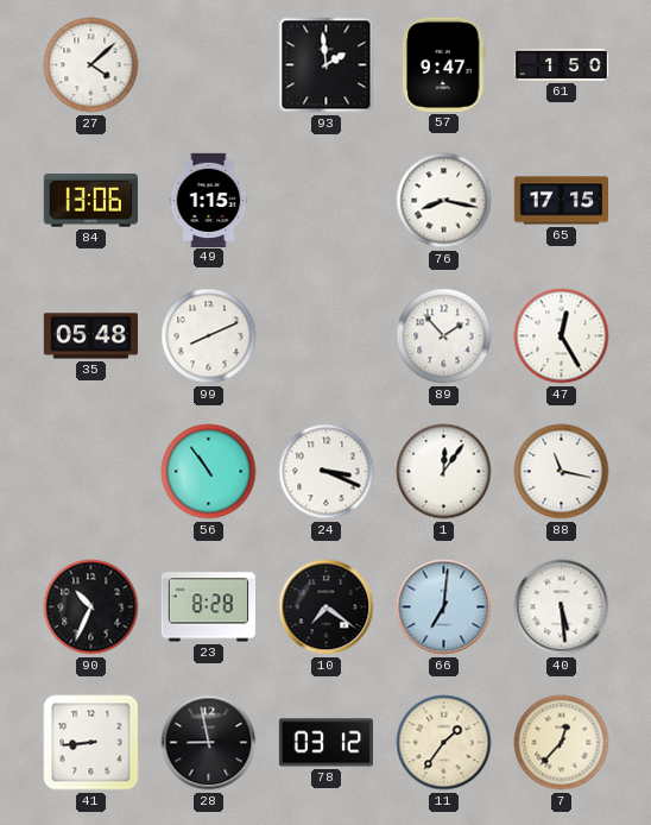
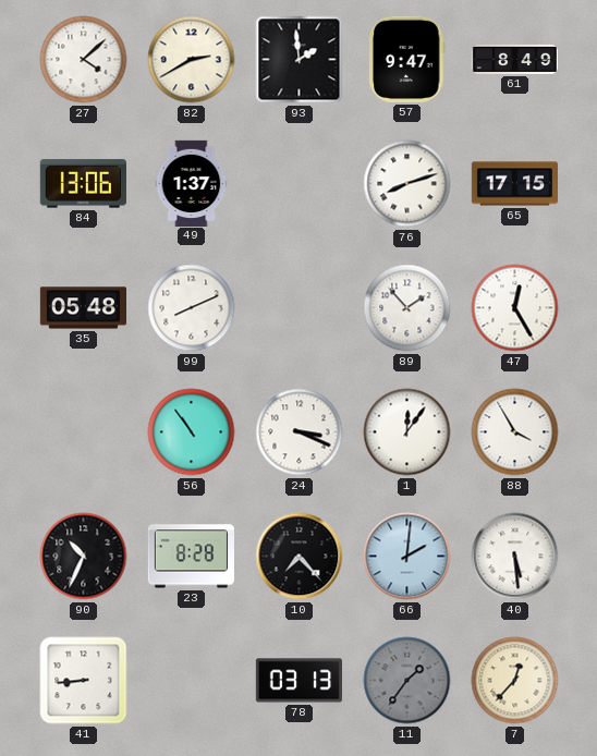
82: none -> 2:40 (192, 60)
61: 1:50 -> 8:49 (514, 59)
49: 1:15 -> 1:37 (192, 183)
76: 8:17 -> 8:12 (407, 184)
88: 11:17 -> 3:55 (515, 432)
10: 7:21 -> 7:23 (300, 557)
66: 7:01 -> 2:01 (407, 557)
28: 8:58 -> none (209, 743)
78: 03:12 -> 03:13 (298, 681)
11 dial: cream -> grey (407, 681)
